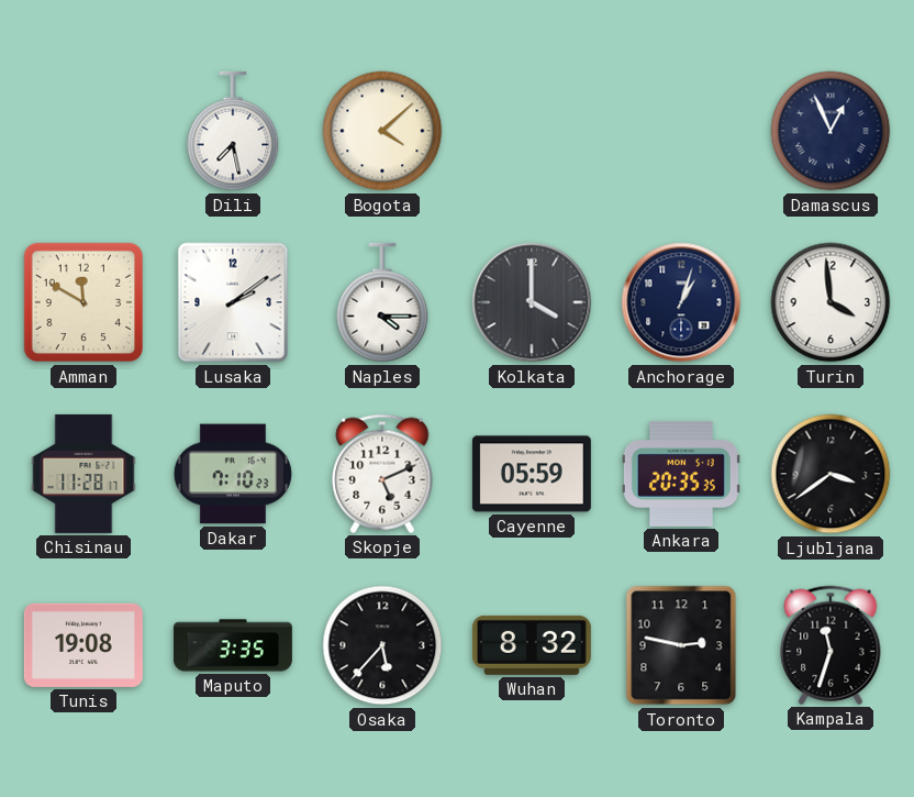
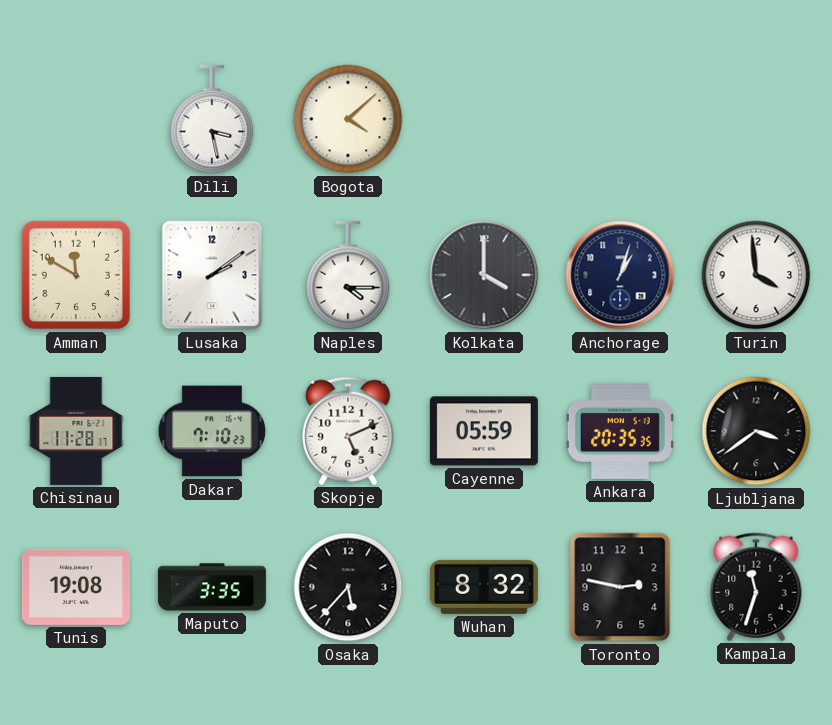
Dili: 7:28 -> 3:28 (212, 119)
Damascus: 12:56 -> none (831, 131)
